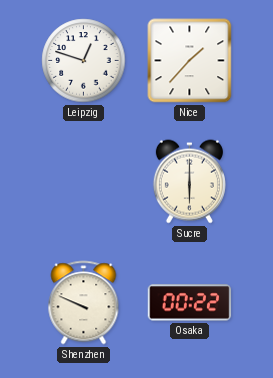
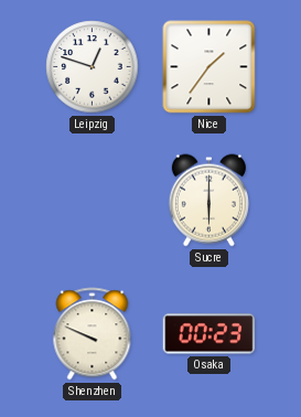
Nice: 1:37 -> 1:36 (209, 67)
Osaka: 00:22 -> 00:23 (209, 334)
